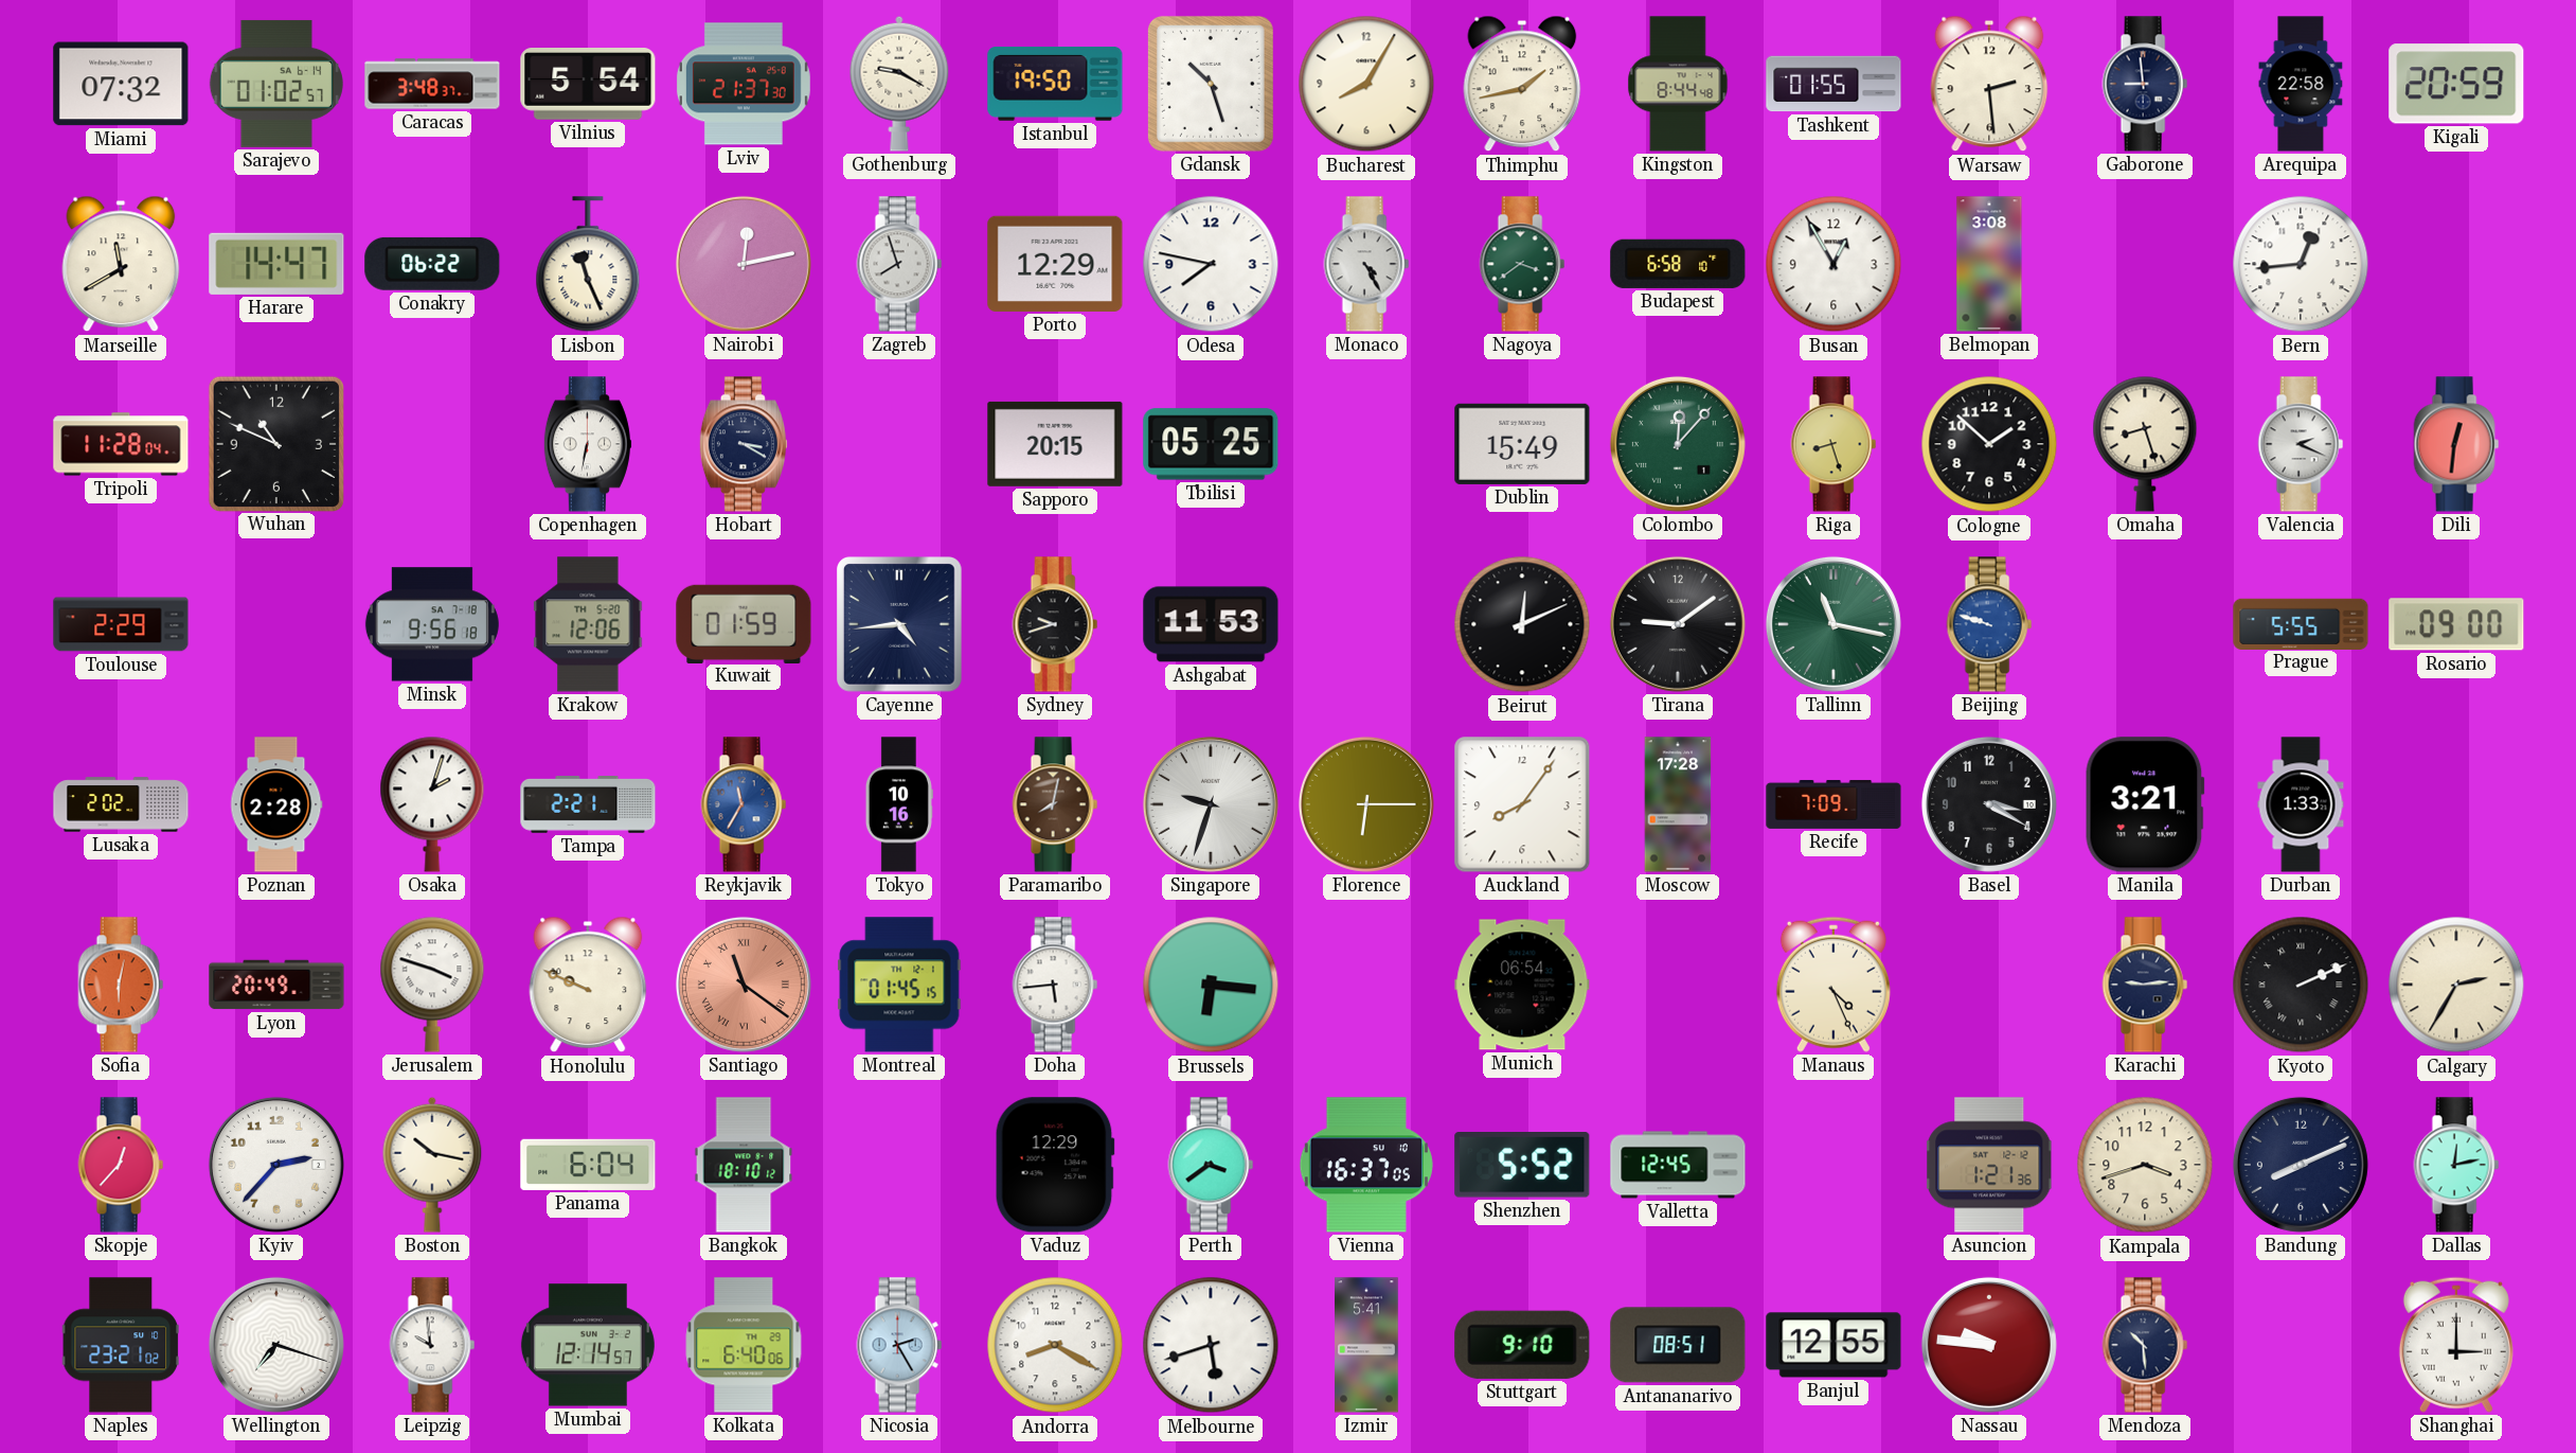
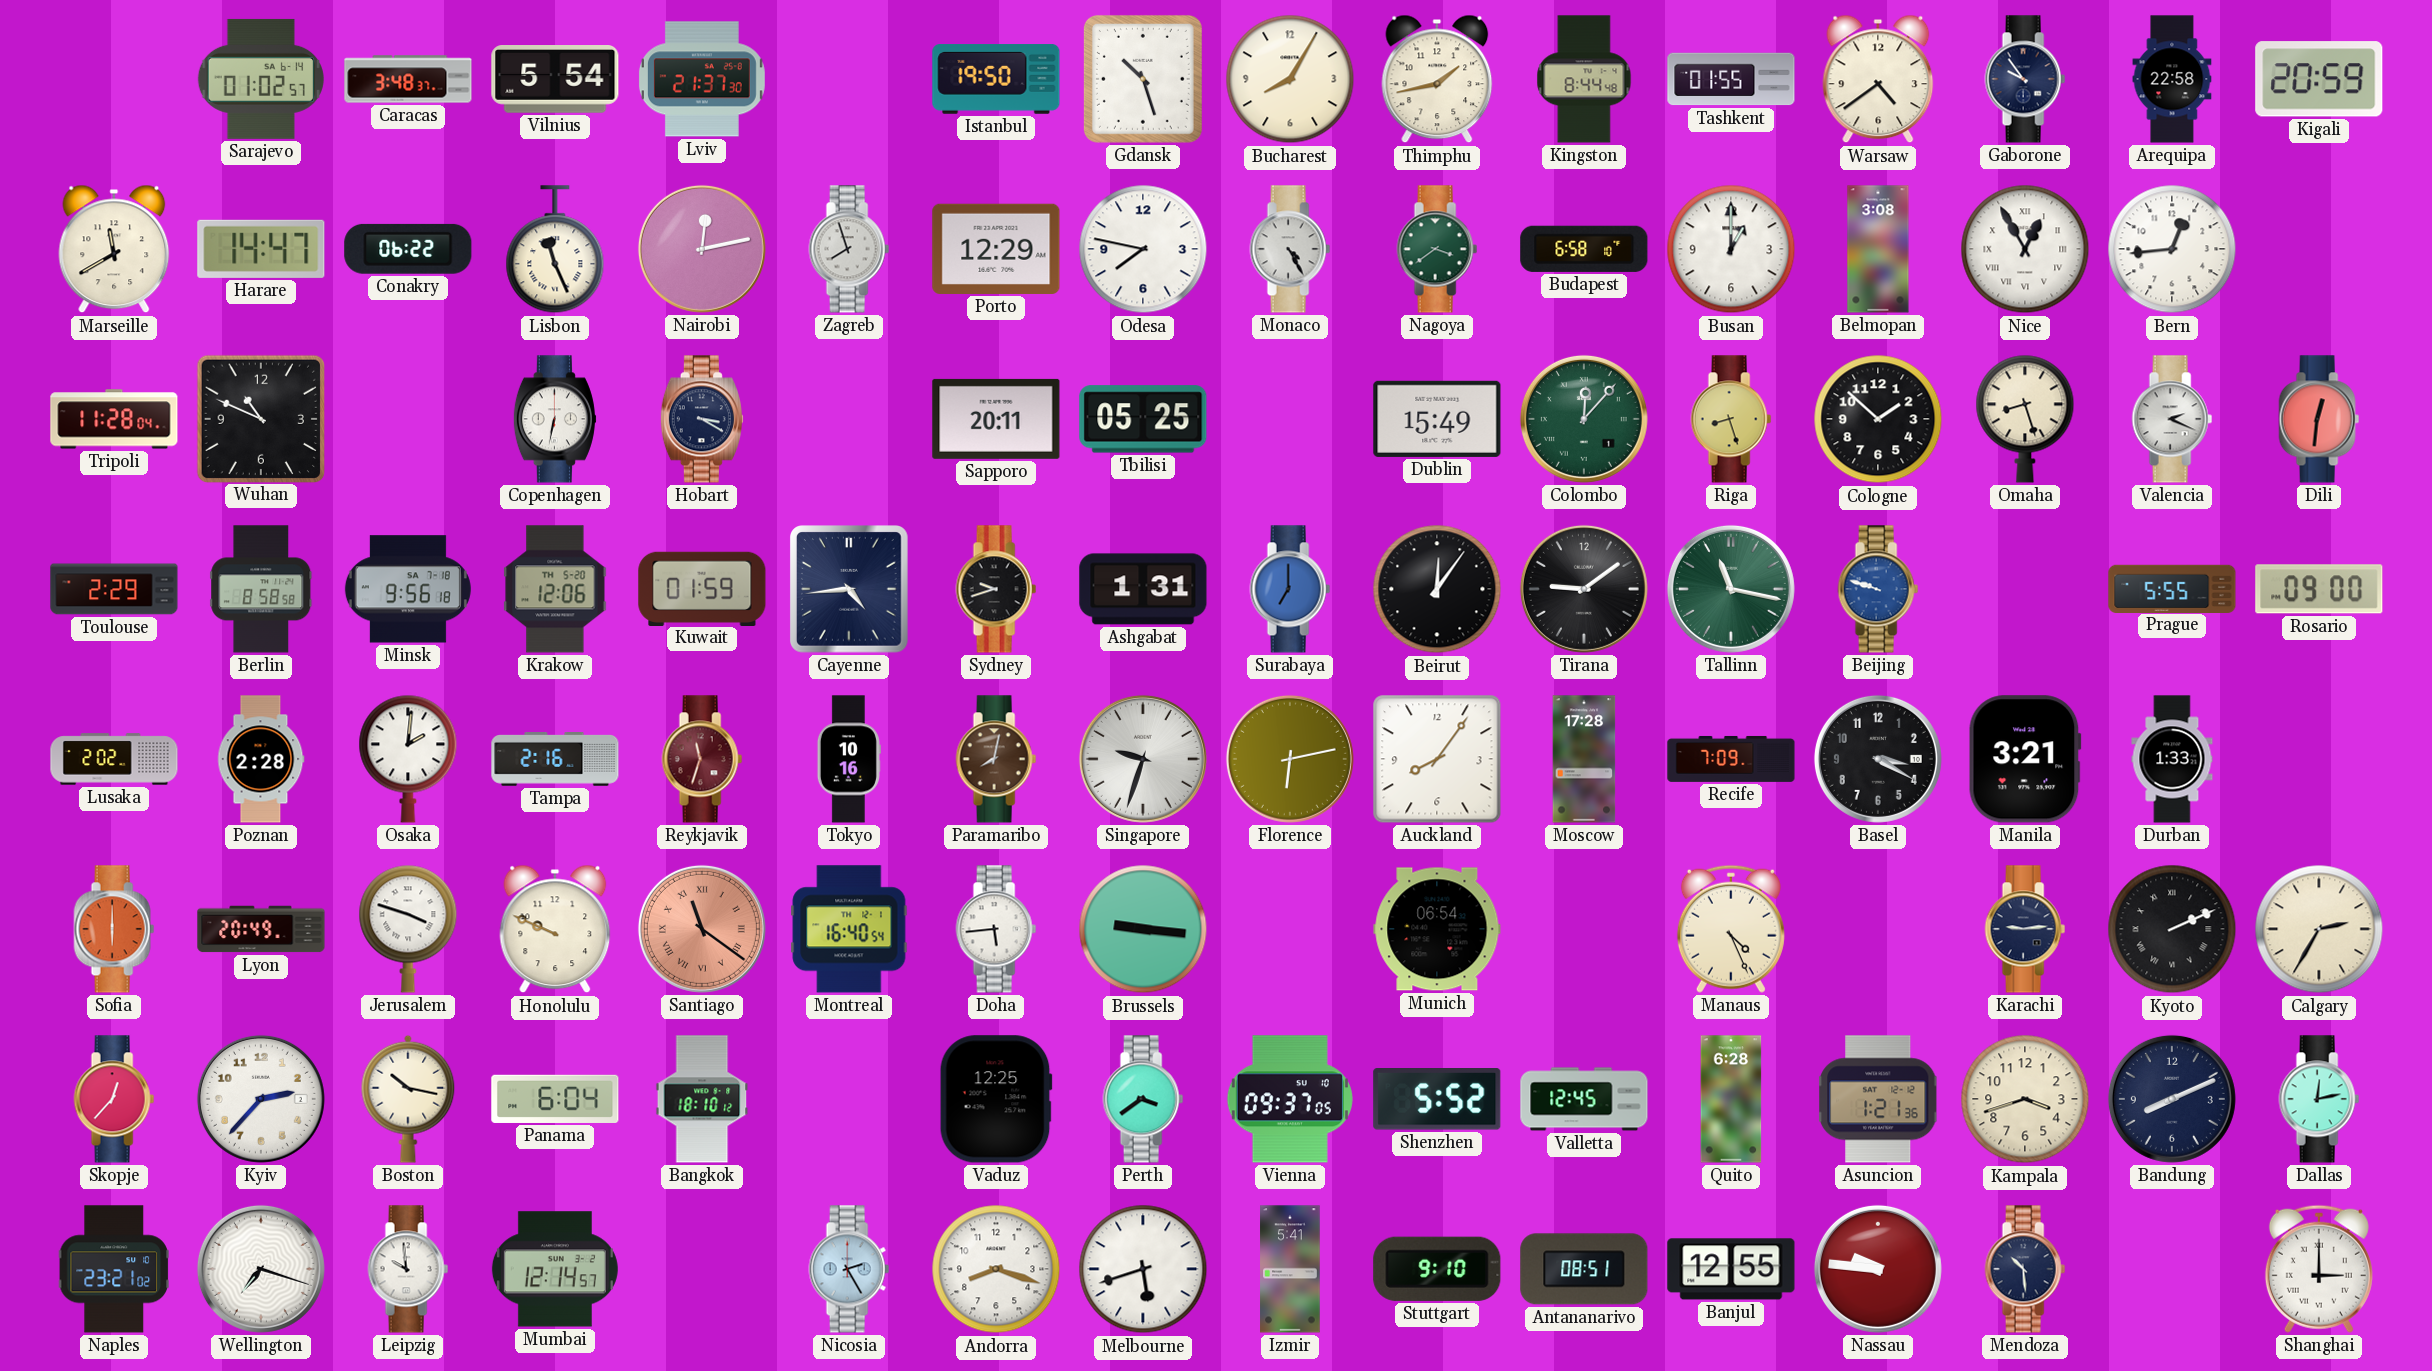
Miami: 07:32 -> none (121, 84)
Gothenburg: 9:20 -> none (899, 84)
Warsaw: 2:29 -> 4:39 (1878, 79)
Gaborone: 8:59 -> 9:54 (2025, 79)
Busan: 12:55 -> 1:00 (1731, 249)
Nice: none -> 12:55 (2025, 249)
Sapporo: 20:15 -> 20:11 (996, 419)
Berlin: none -> 8:58 (261, 589)
Ashgabat: 11:53 -> 1:31 (1143, 589)
Surabaya: none -> 7:00 (1290, 589)
Beirut: 12:11 -> 12:06 (1437, 589)
Osaka: 2:03 -> 2:01 (408, 759)
Tampa: 2:21 -> 2:16 (555, 760)
Reykjavik: 11:35 -> 11:33 (702, 759)
Reykjavik dial: blue -> burgundy (702, 759)
Florence: 6:15 -> 6:13 (1290, 759)
Sofia: 6:02 -> 6:00 (114, 929)
Montreal: 01:45 -> 16:40 (849, 929)
Brussels: 6:16 -> 9:16 (1143, 929)
Vaduz: 12:29 -> 12:25 (996, 1099)
Vienna: 16:37 -> 09:37 (1290, 1099)
Quito: none -> 6:28 (1731, 1099)
Kolkata: 6:40 -> none (744, 1345)
Andorra: 8:20 -> 8:18 (996, 1269)
